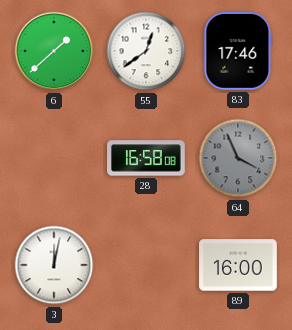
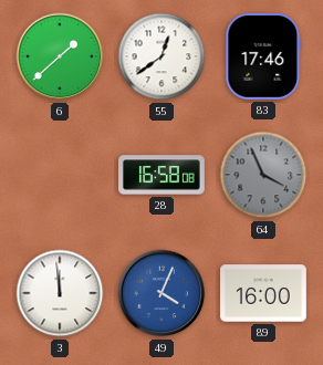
3: 12:02 -> 11:59 (60, 293)
49: none -> 4:04 (161, 293)
